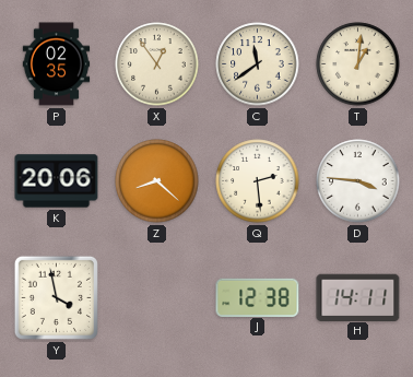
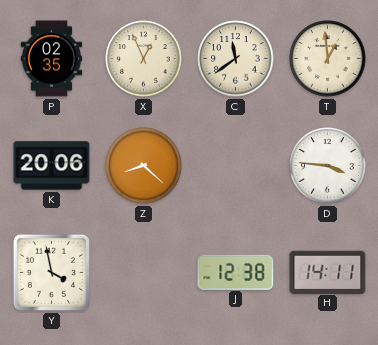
X: 12:54 -> 12:56 (144, 59)
T: 1:01 -> 12:59 (328, 59)
Q: 2:29 -> none (258, 181)
